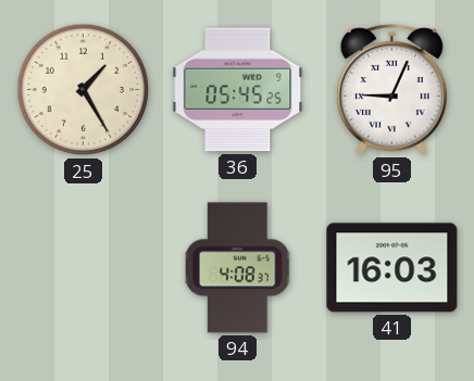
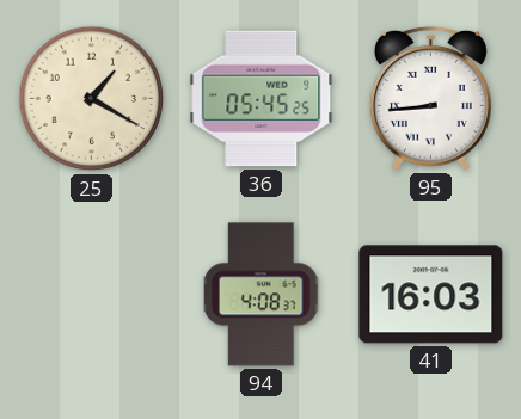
25: 1:25 -> 1:20 (92, 99)
95: 9:04 -> 8:44 (430, 98)
